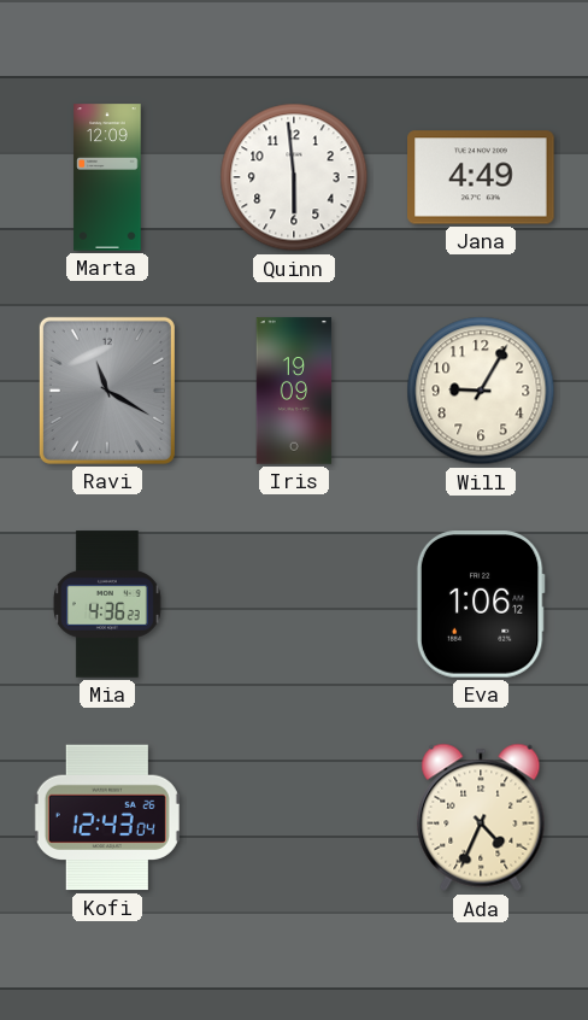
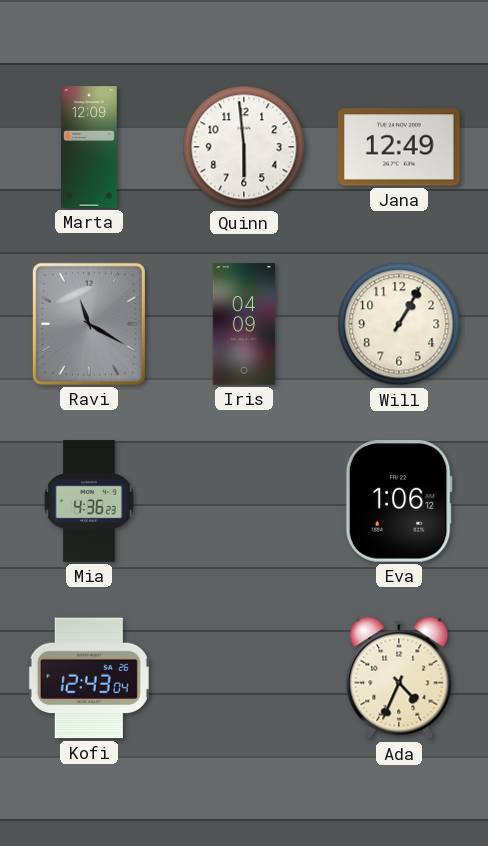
Jana: 4:49 -> 12:49 (399, 147)
Iris: 19:09 -> 04:09 (244, 324)
Will: 9:05 -> 1:05 (399, 324)
